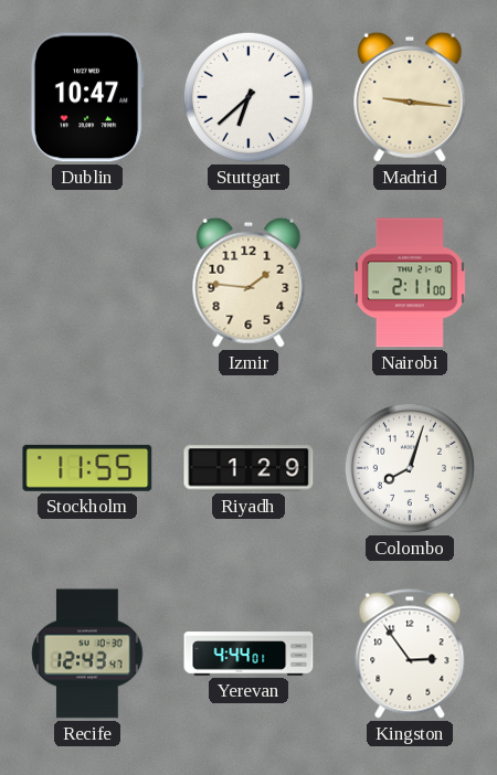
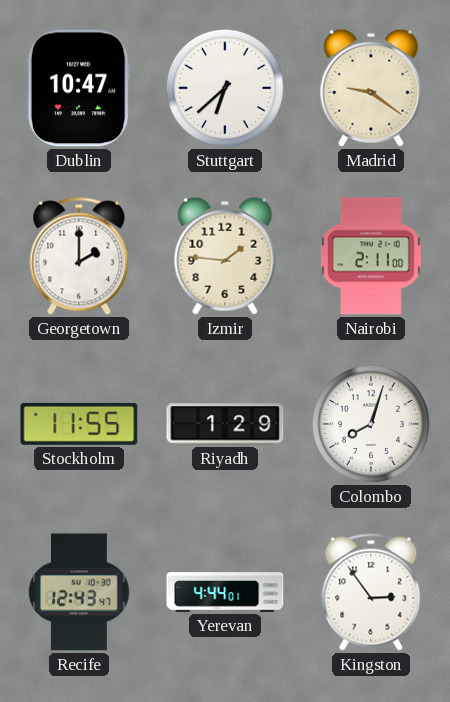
Madrid: 9:16 -> 9:21 (371, 88)
Georgetown: none -> 2:00 (79, 256)
